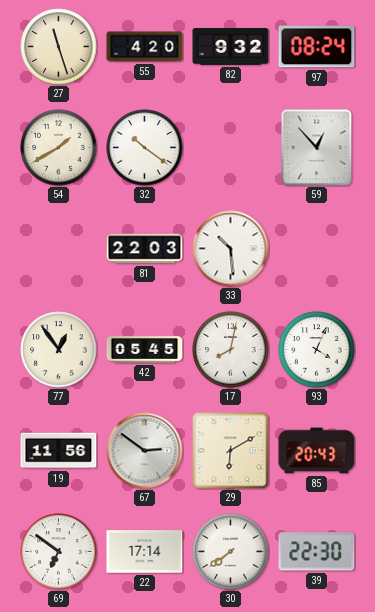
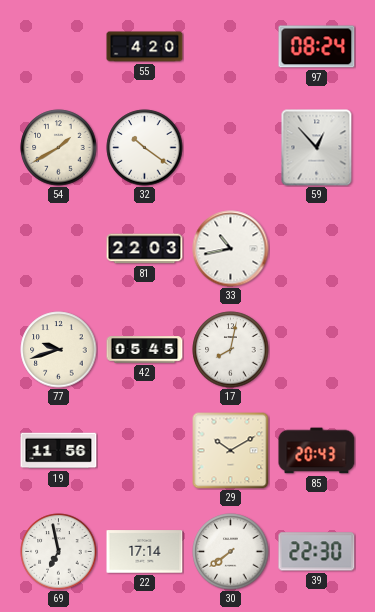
27: 11:27 -> none (59, 47)
82: 9:32 -> none (231, 47)
33: 10:29 -> 10:43 (231, 249)
77: 12:54 -> 9:42 (59, 350)
93: 4:04 -> none (317, 350)
67: 2:51 -> none (145, 451)
29: 6:10 -> 10:10 (231, 451)
69: 6:51 -> 6:58 (59, 552)
